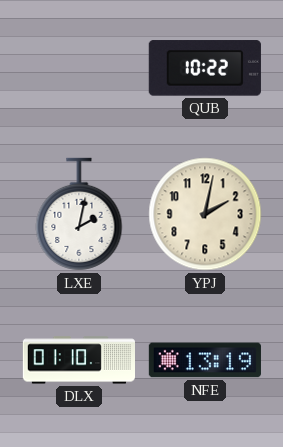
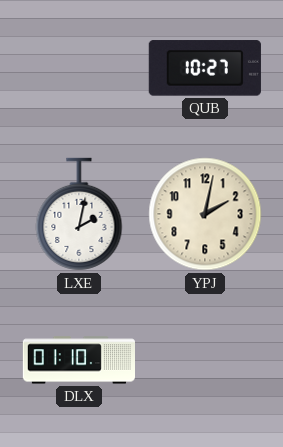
QUB: 10:22 -> 10:27 (205, 68)
NFE: 13:19 -> none (205, 360)
